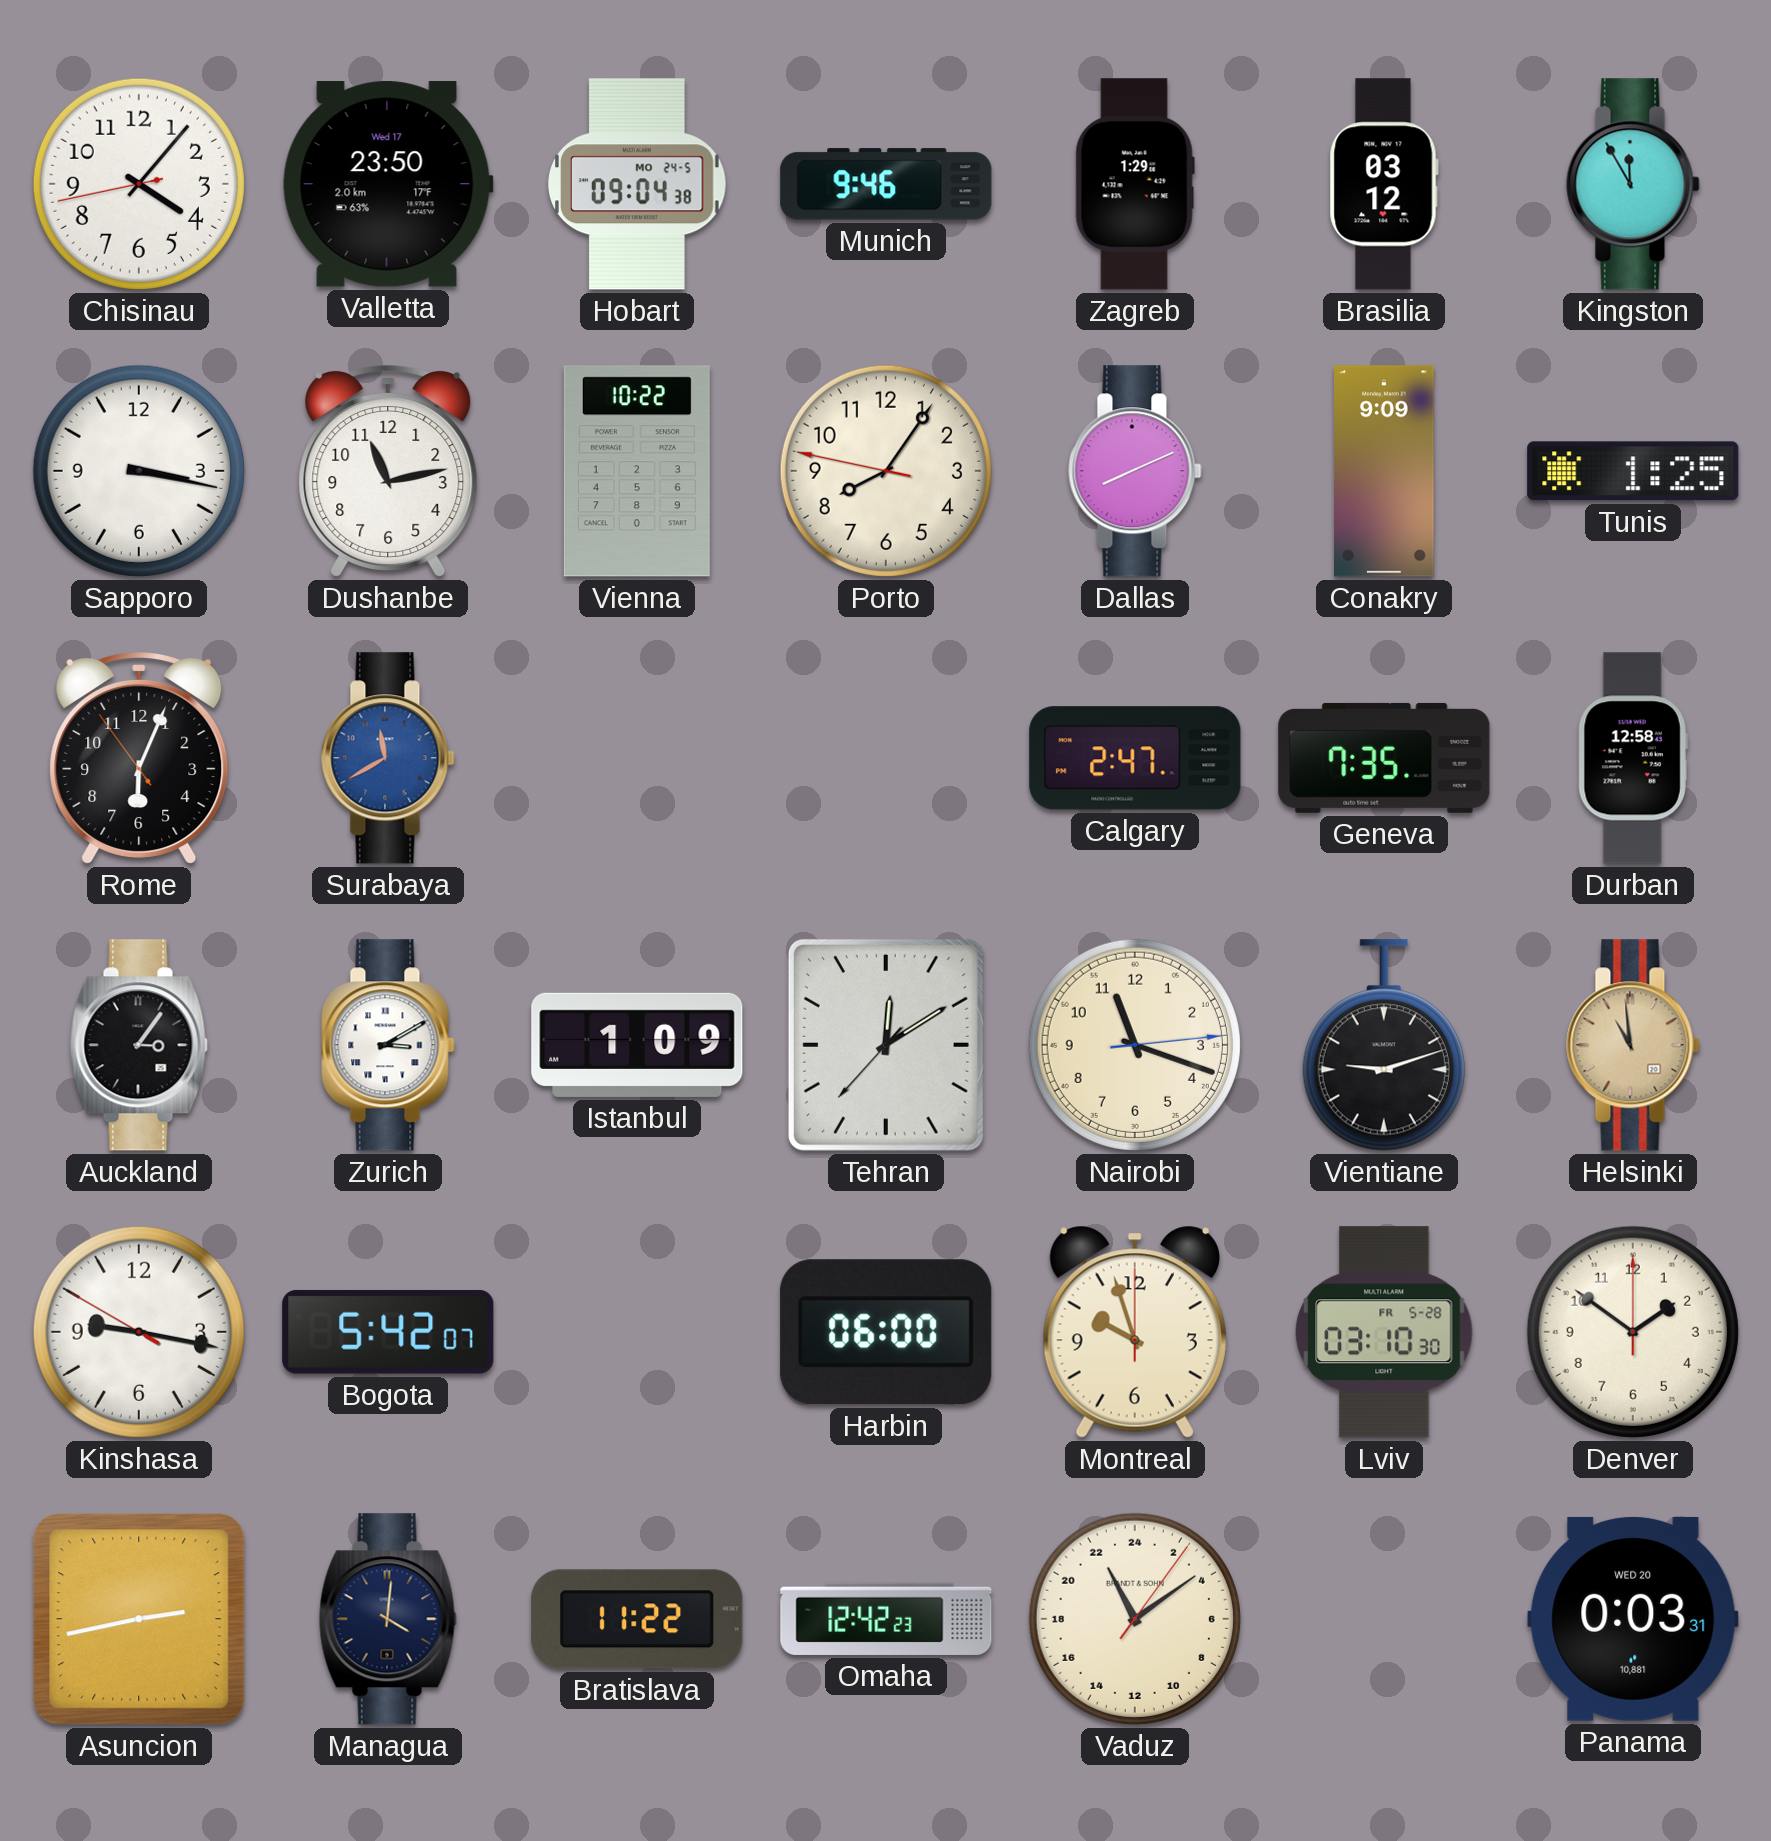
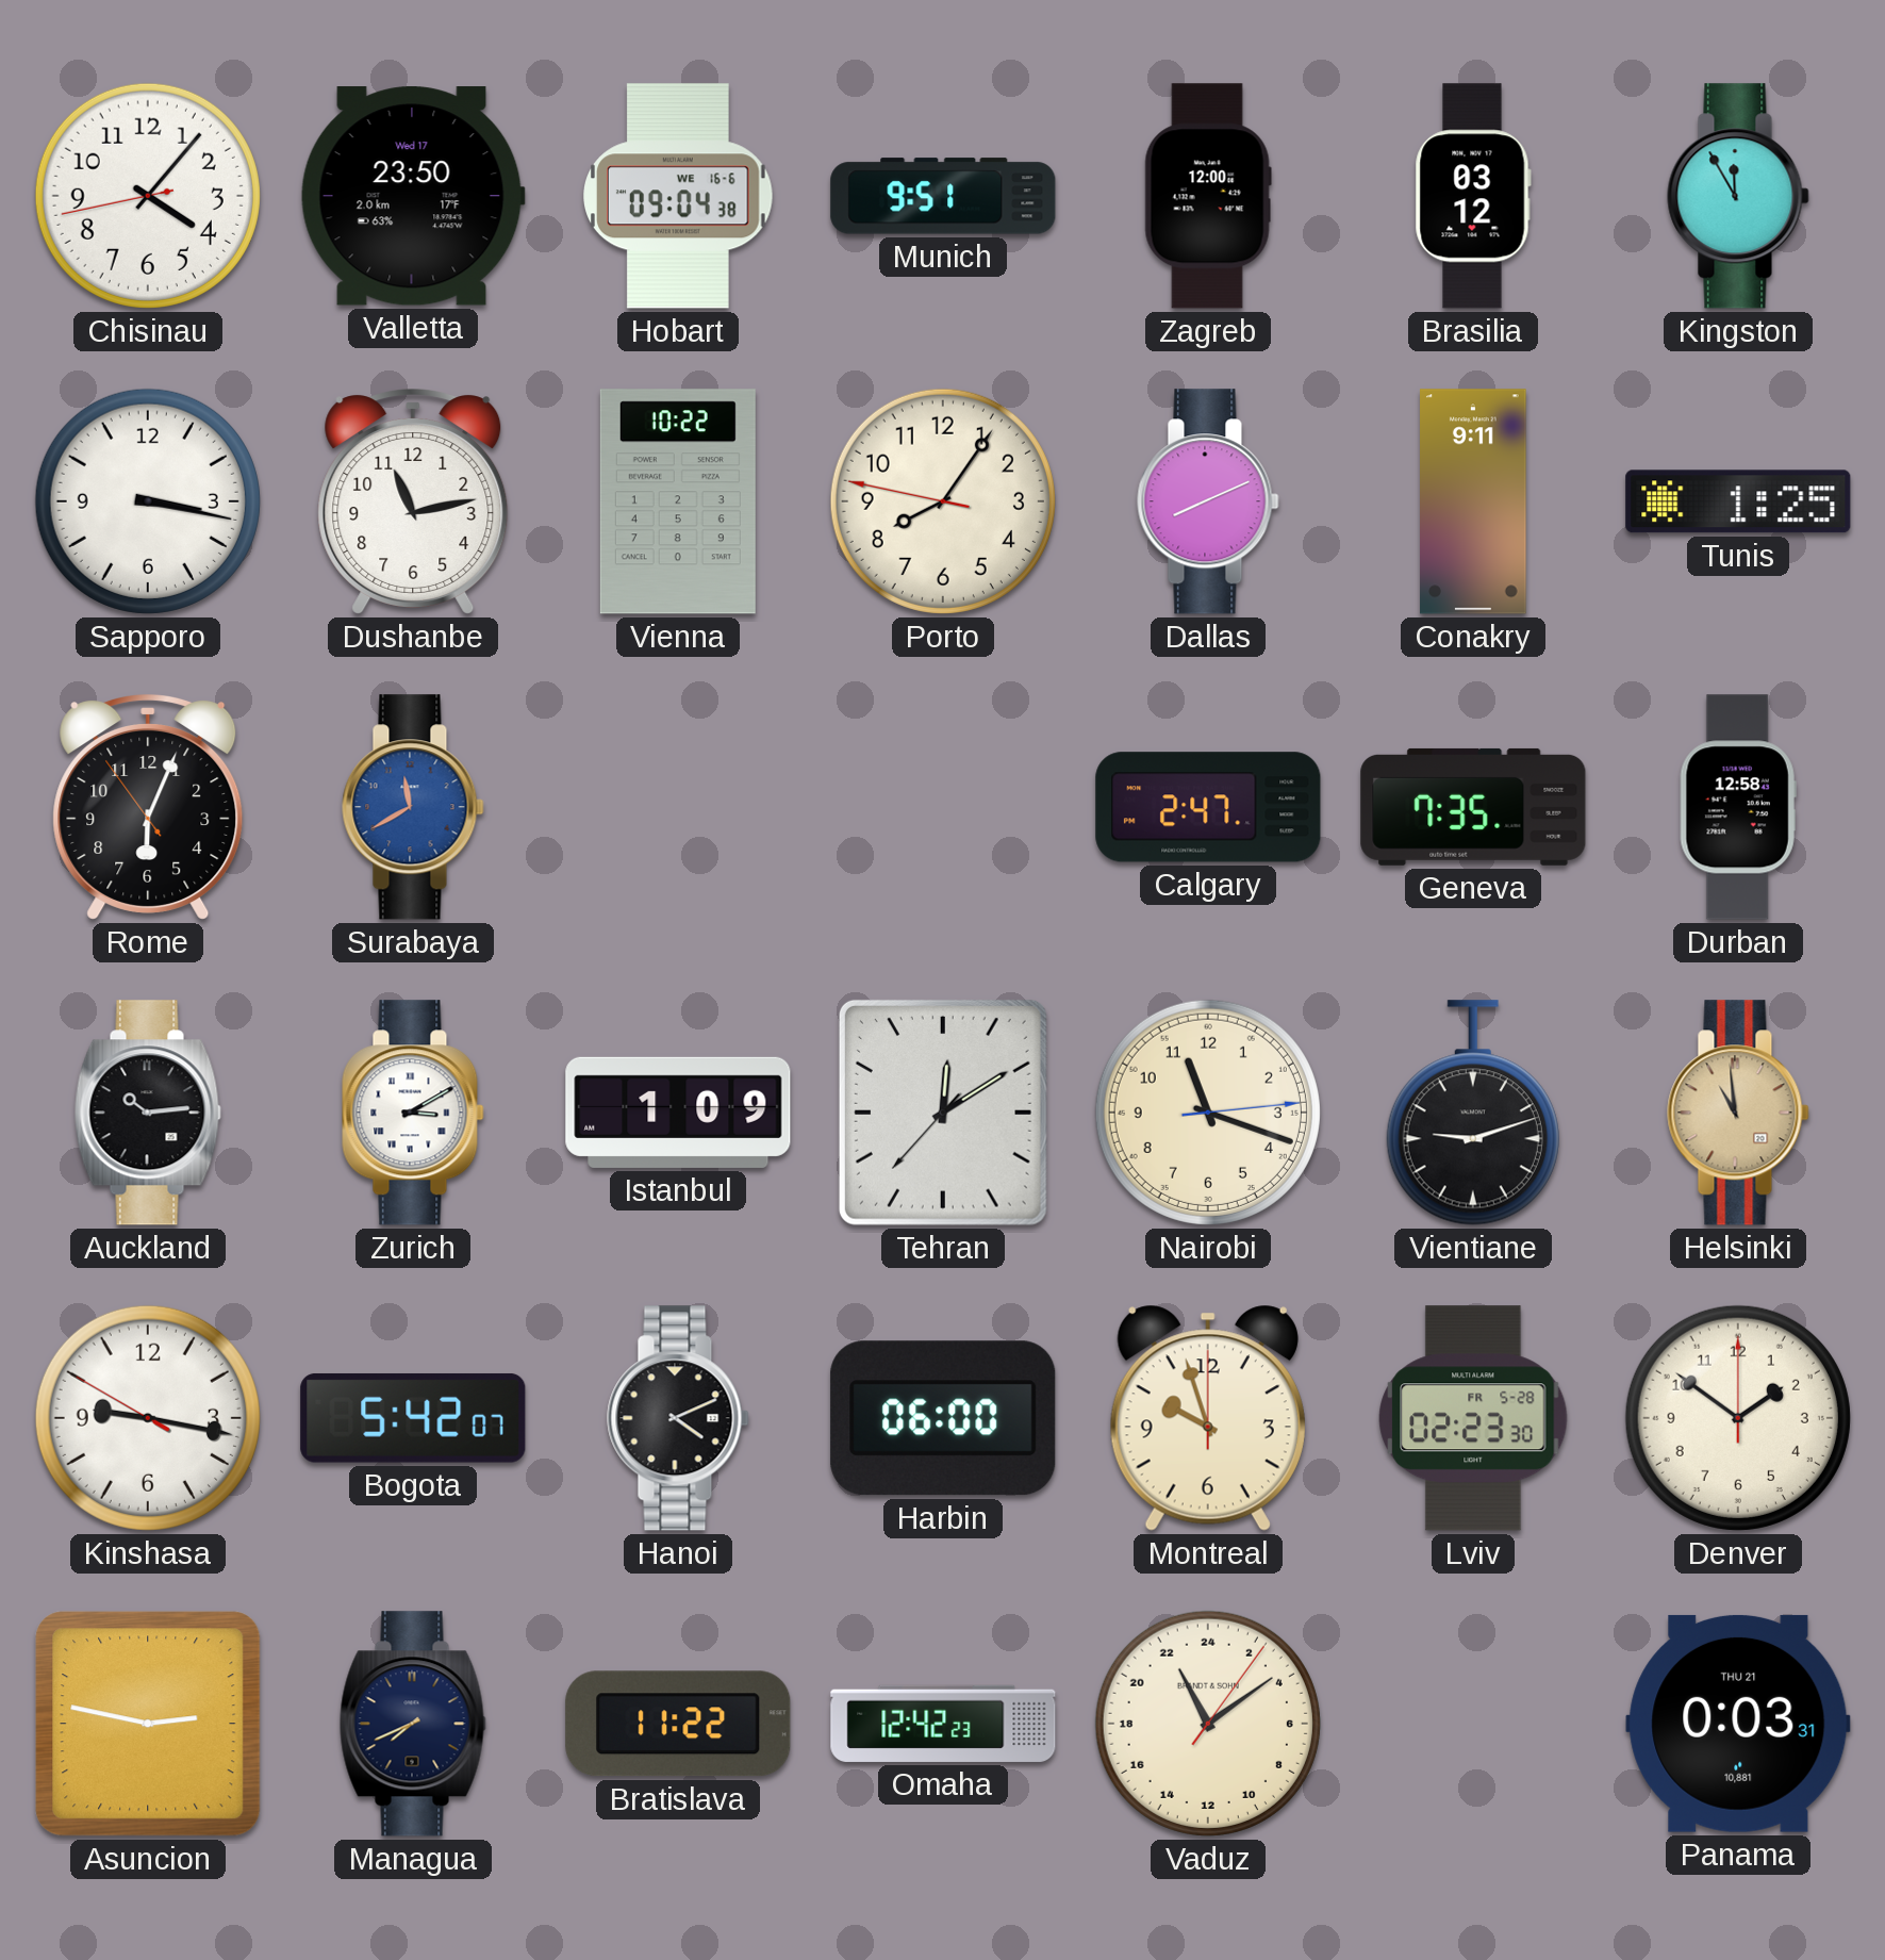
Hobart date: MO 24-5 -> WE 16-6 (678, 196)
Munich: 9:46 -> 9:51 (943, 196)
Zagreb: 1:29 -> 12:00 (1208, 196)
Conakry: 9:09 -> 9:11 (1473, 501)
Auckland: 3:06 -> 10:14 (148, 1113)
Hanoi: none -> 4:11 (678, 1418)
Lviv: 03:10 -> 02:23 (1473, 1418)
Asuncion: 2:43 -> 2:47 (148, 1724)
Managua: 4:01 -> 7:41 (413, 1724)
Panama date: WED 20 -> THU 21 (1738, 1724)
